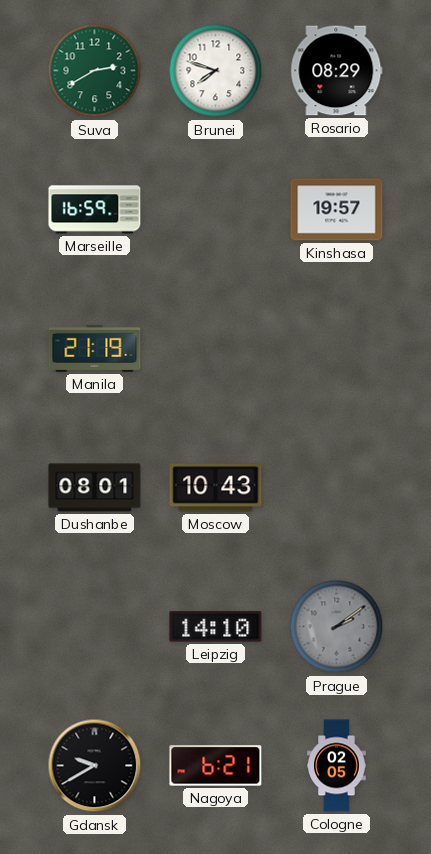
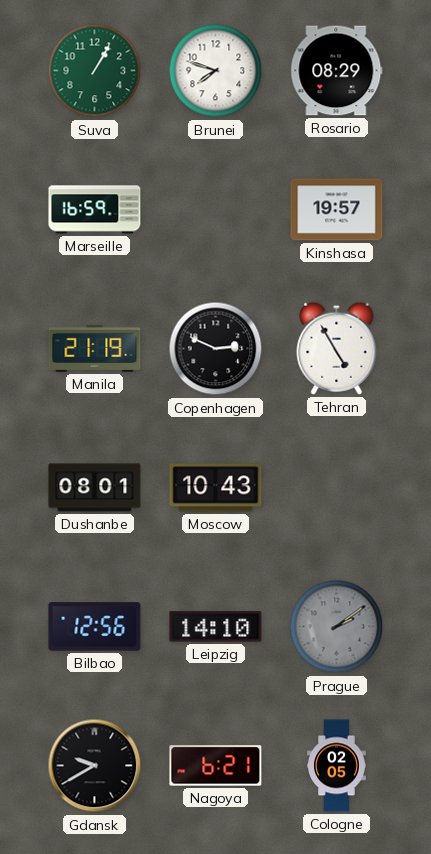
Suva: 2:40 -> 1:05 (95, 71)
Copenhagen: none -> 2:49 (216, 349)
Tehran: none -> 4:55 (337, 348)
Bilbao: none -> 12:56 (95, 627)
